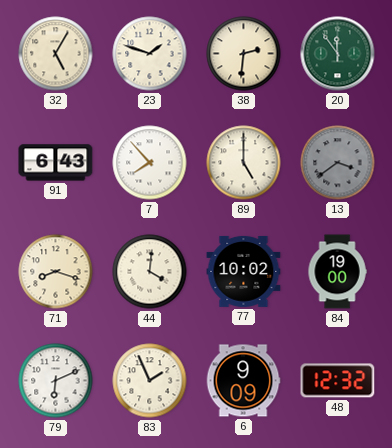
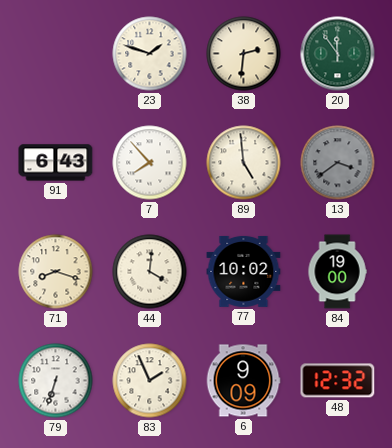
32: 5:05 -> none (56, 54)
89: 5:00 -> 4:59 (244, 163)
79: 6:11 -> 6:33 (56, 381)
